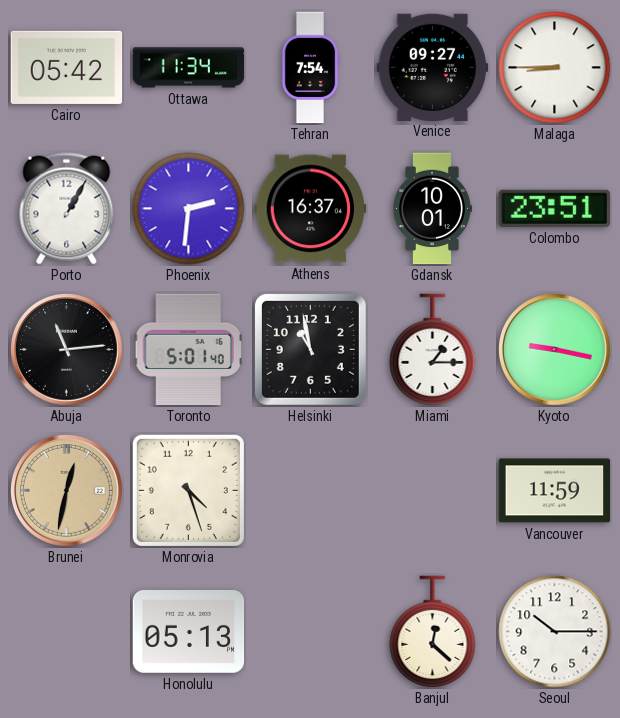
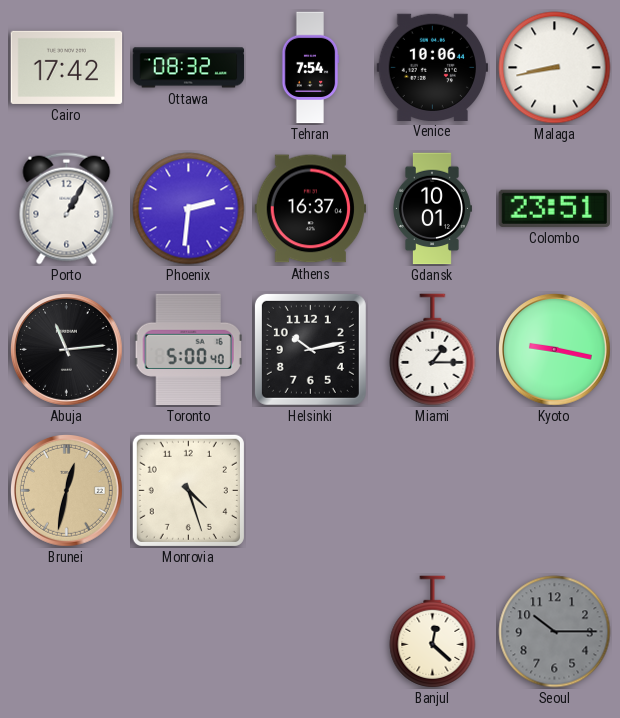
Cairo: 05:42 -> 17:42 (67, 67)
Ottawa: 11:34 -> 08:32 (189, 68)
Venice: 09:27 -> 10:06 (433, 67)
Malaga: 8:45 -> 8:43 (555, 68)
Toronto: 5:01 -> 5:00 (188, 350)
Helsinki: 10:58 -> 10:13 (310, 349)
Vancouver: 11:59 -> none (555, 491)
Honolulu: 05:13 -> none (189, 632)
Seoul dial: white -> grey (555, 632)
